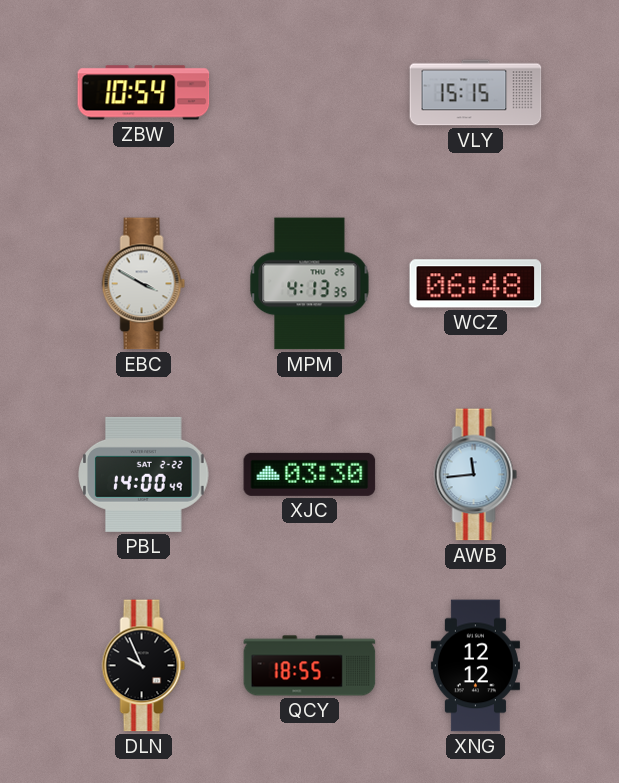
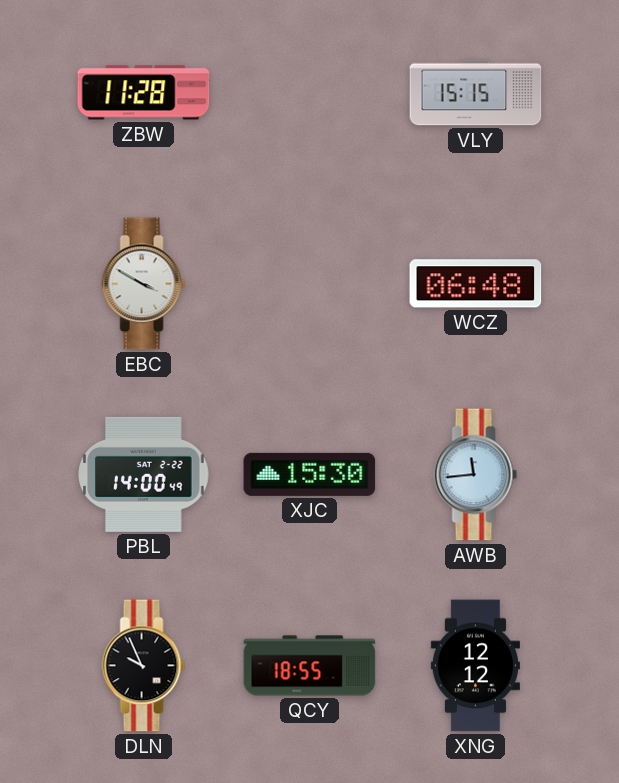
ZBW: 10:54 -> 11:28 (144, 93)
MPM: 4:13 -> none (310, 284)
XJC: 03:30 -> 15:30 (310, 474)
